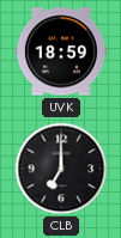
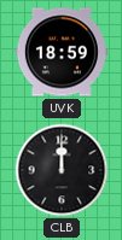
CLB: 7:00 -> 12:00 (62, 170)
